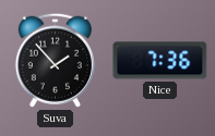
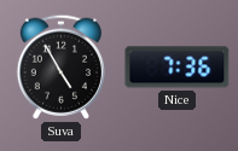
Suva: 1:53 -> 4:55 (60, 66)
